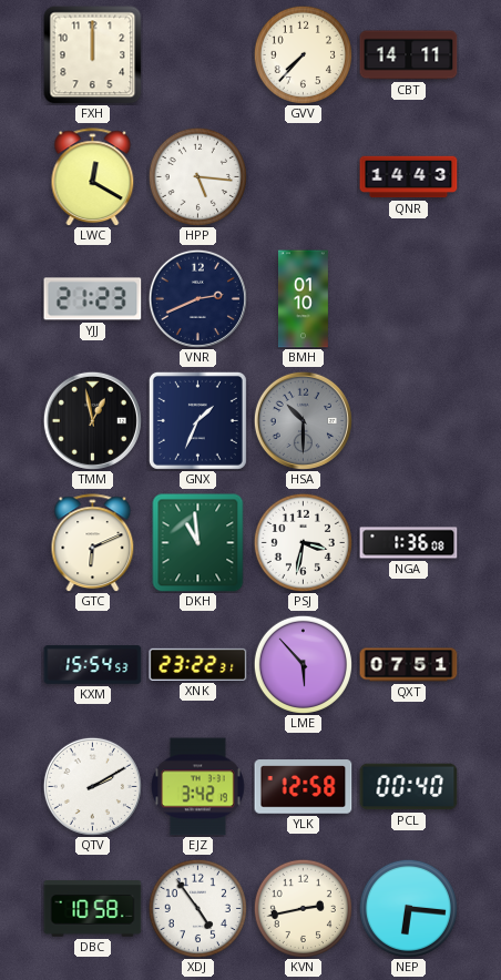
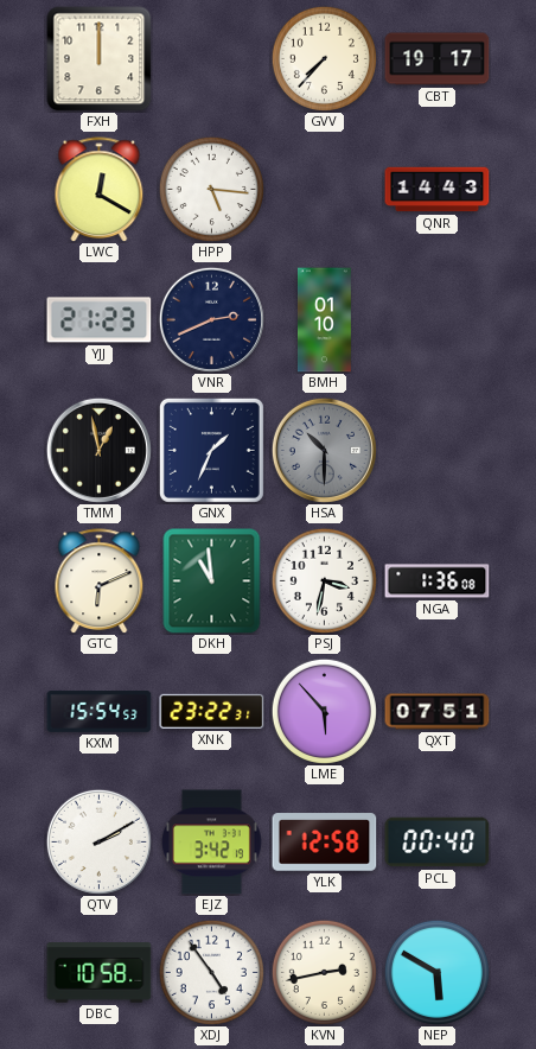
CBT: 14:11 -> 19:17 (438, 59)
NEP: 6:16 -> 5:50 (436, 972)
